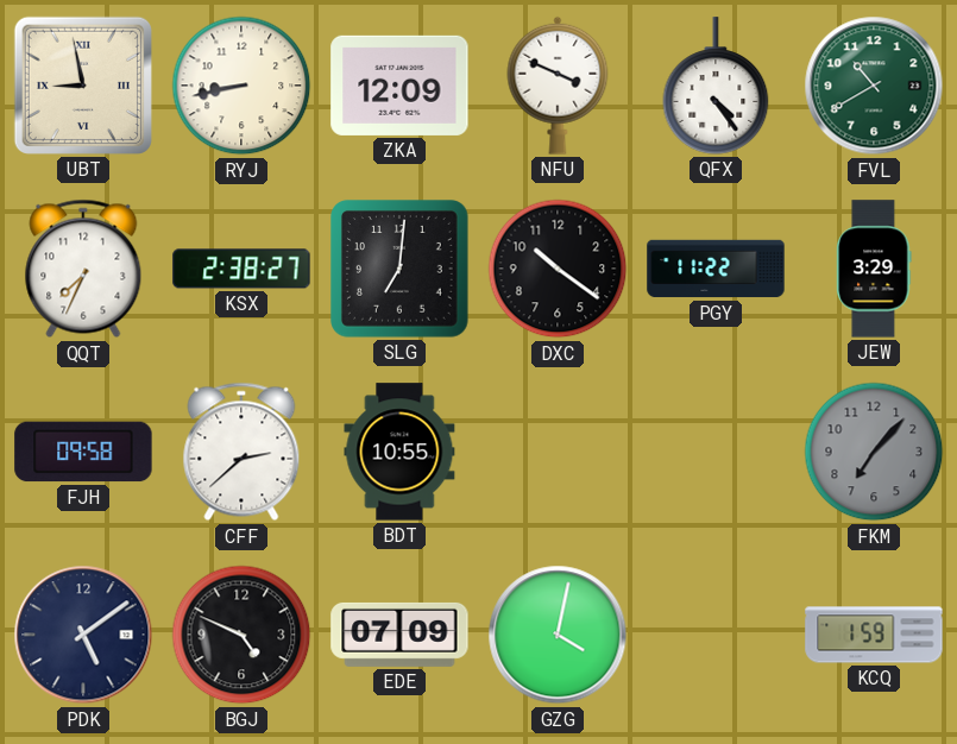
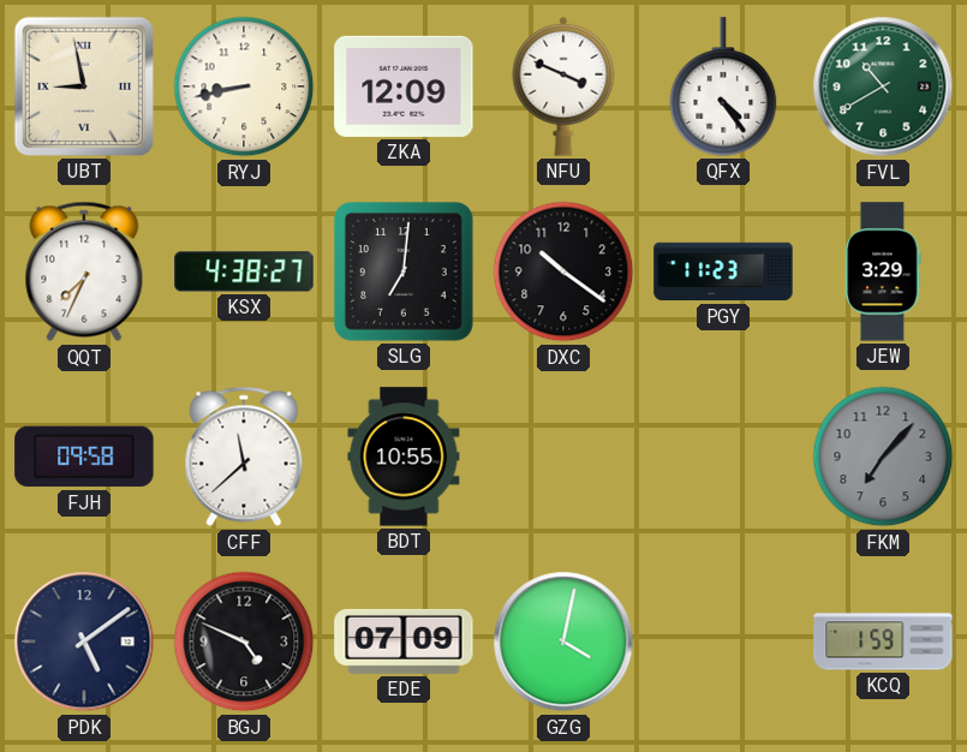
KSX: 2:38 -> 4:38 (244, 271)
PGY: 11:22 -> 11:23 (723, 271)
CFF: 2:38 -> 11:38 (244, 456)
